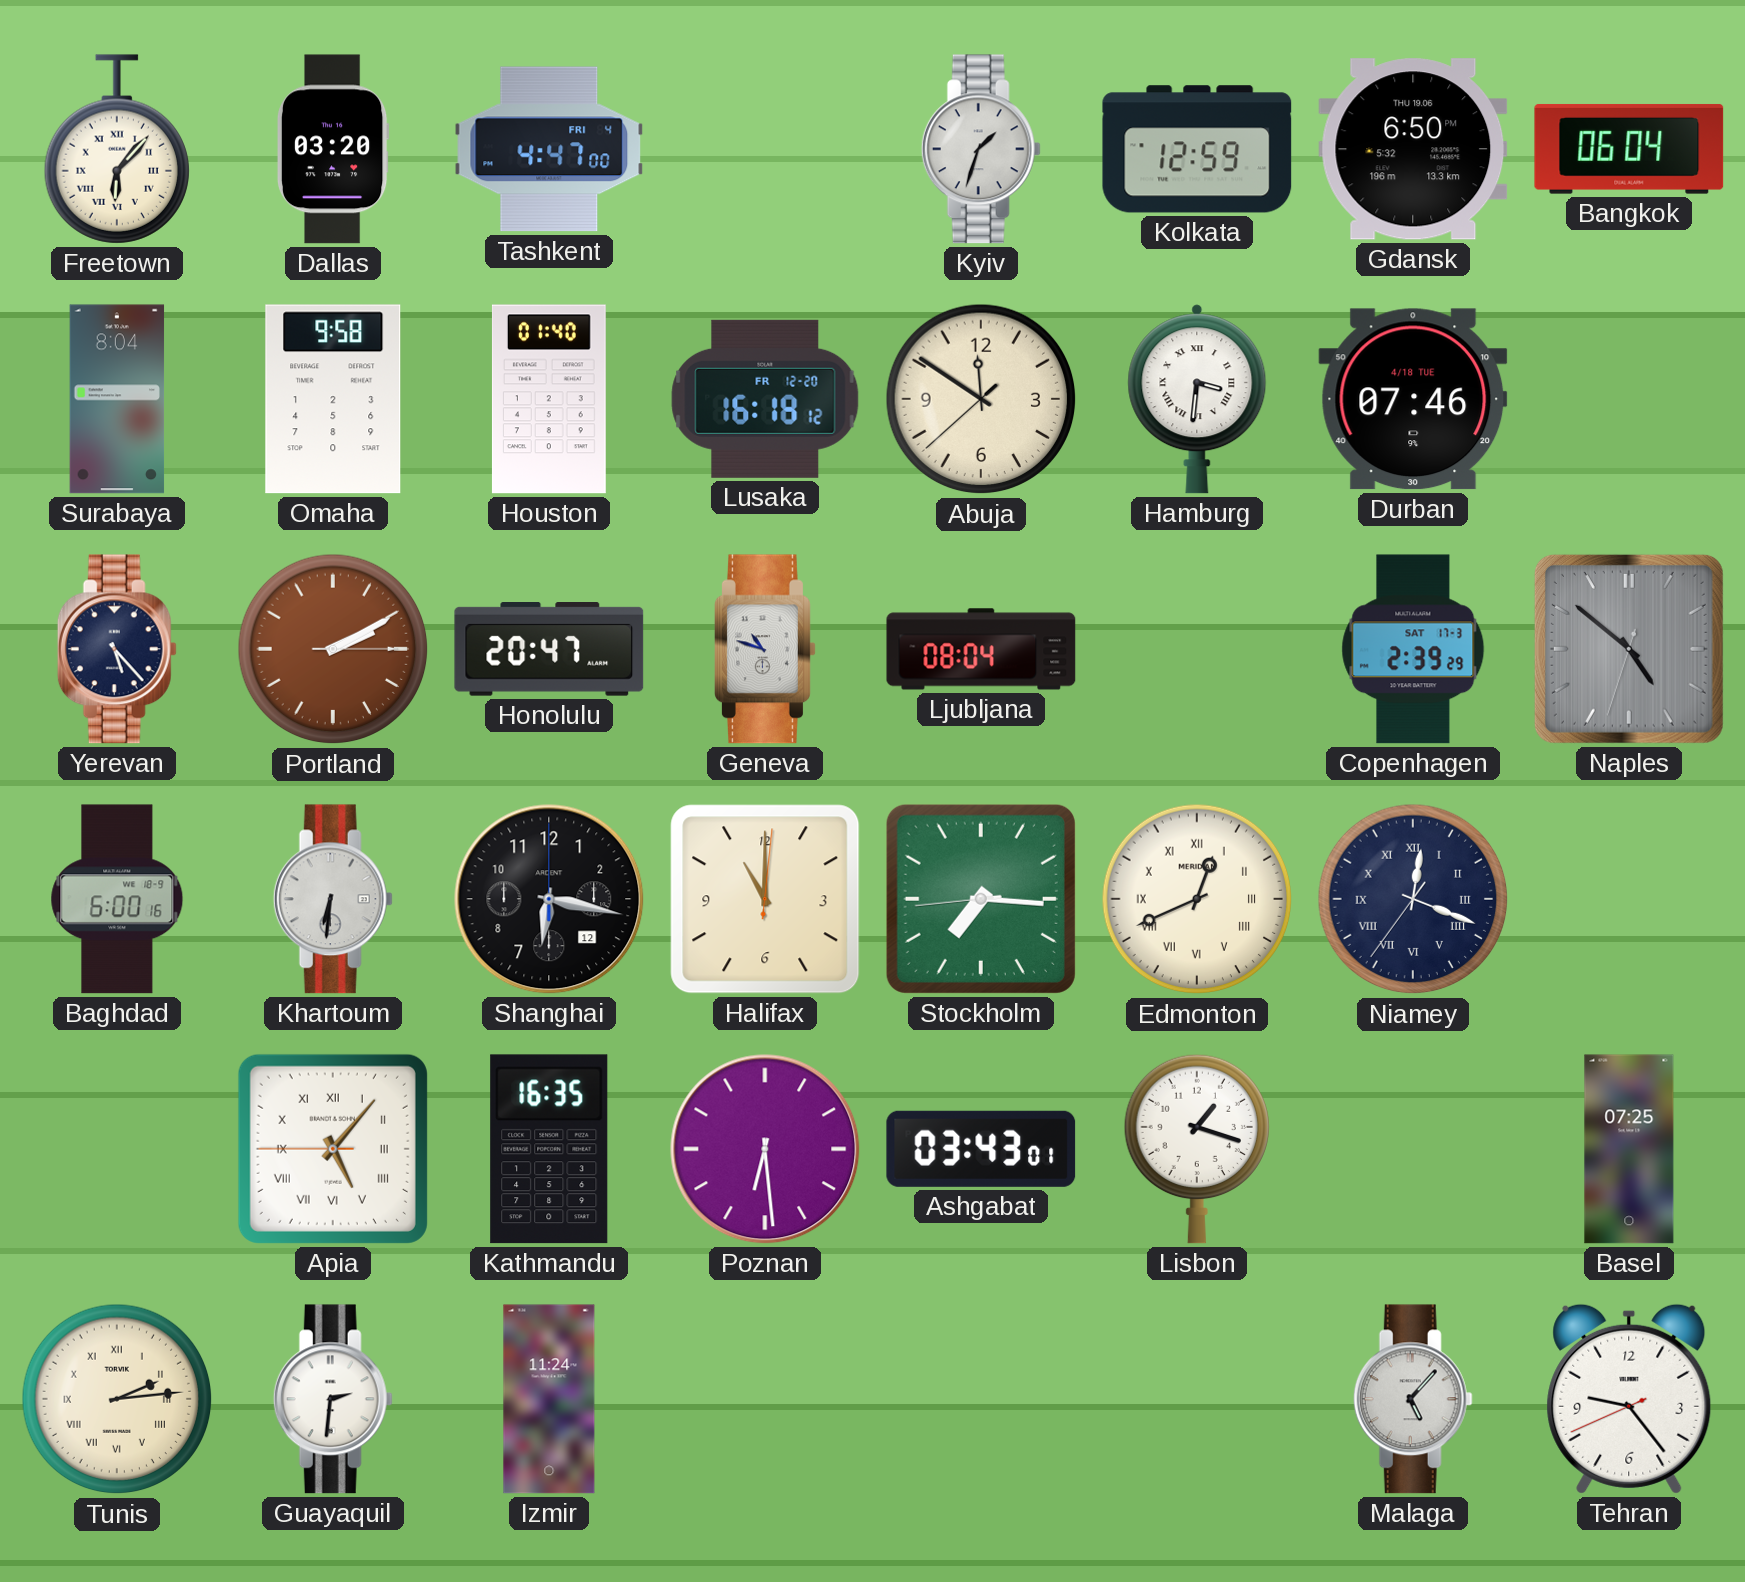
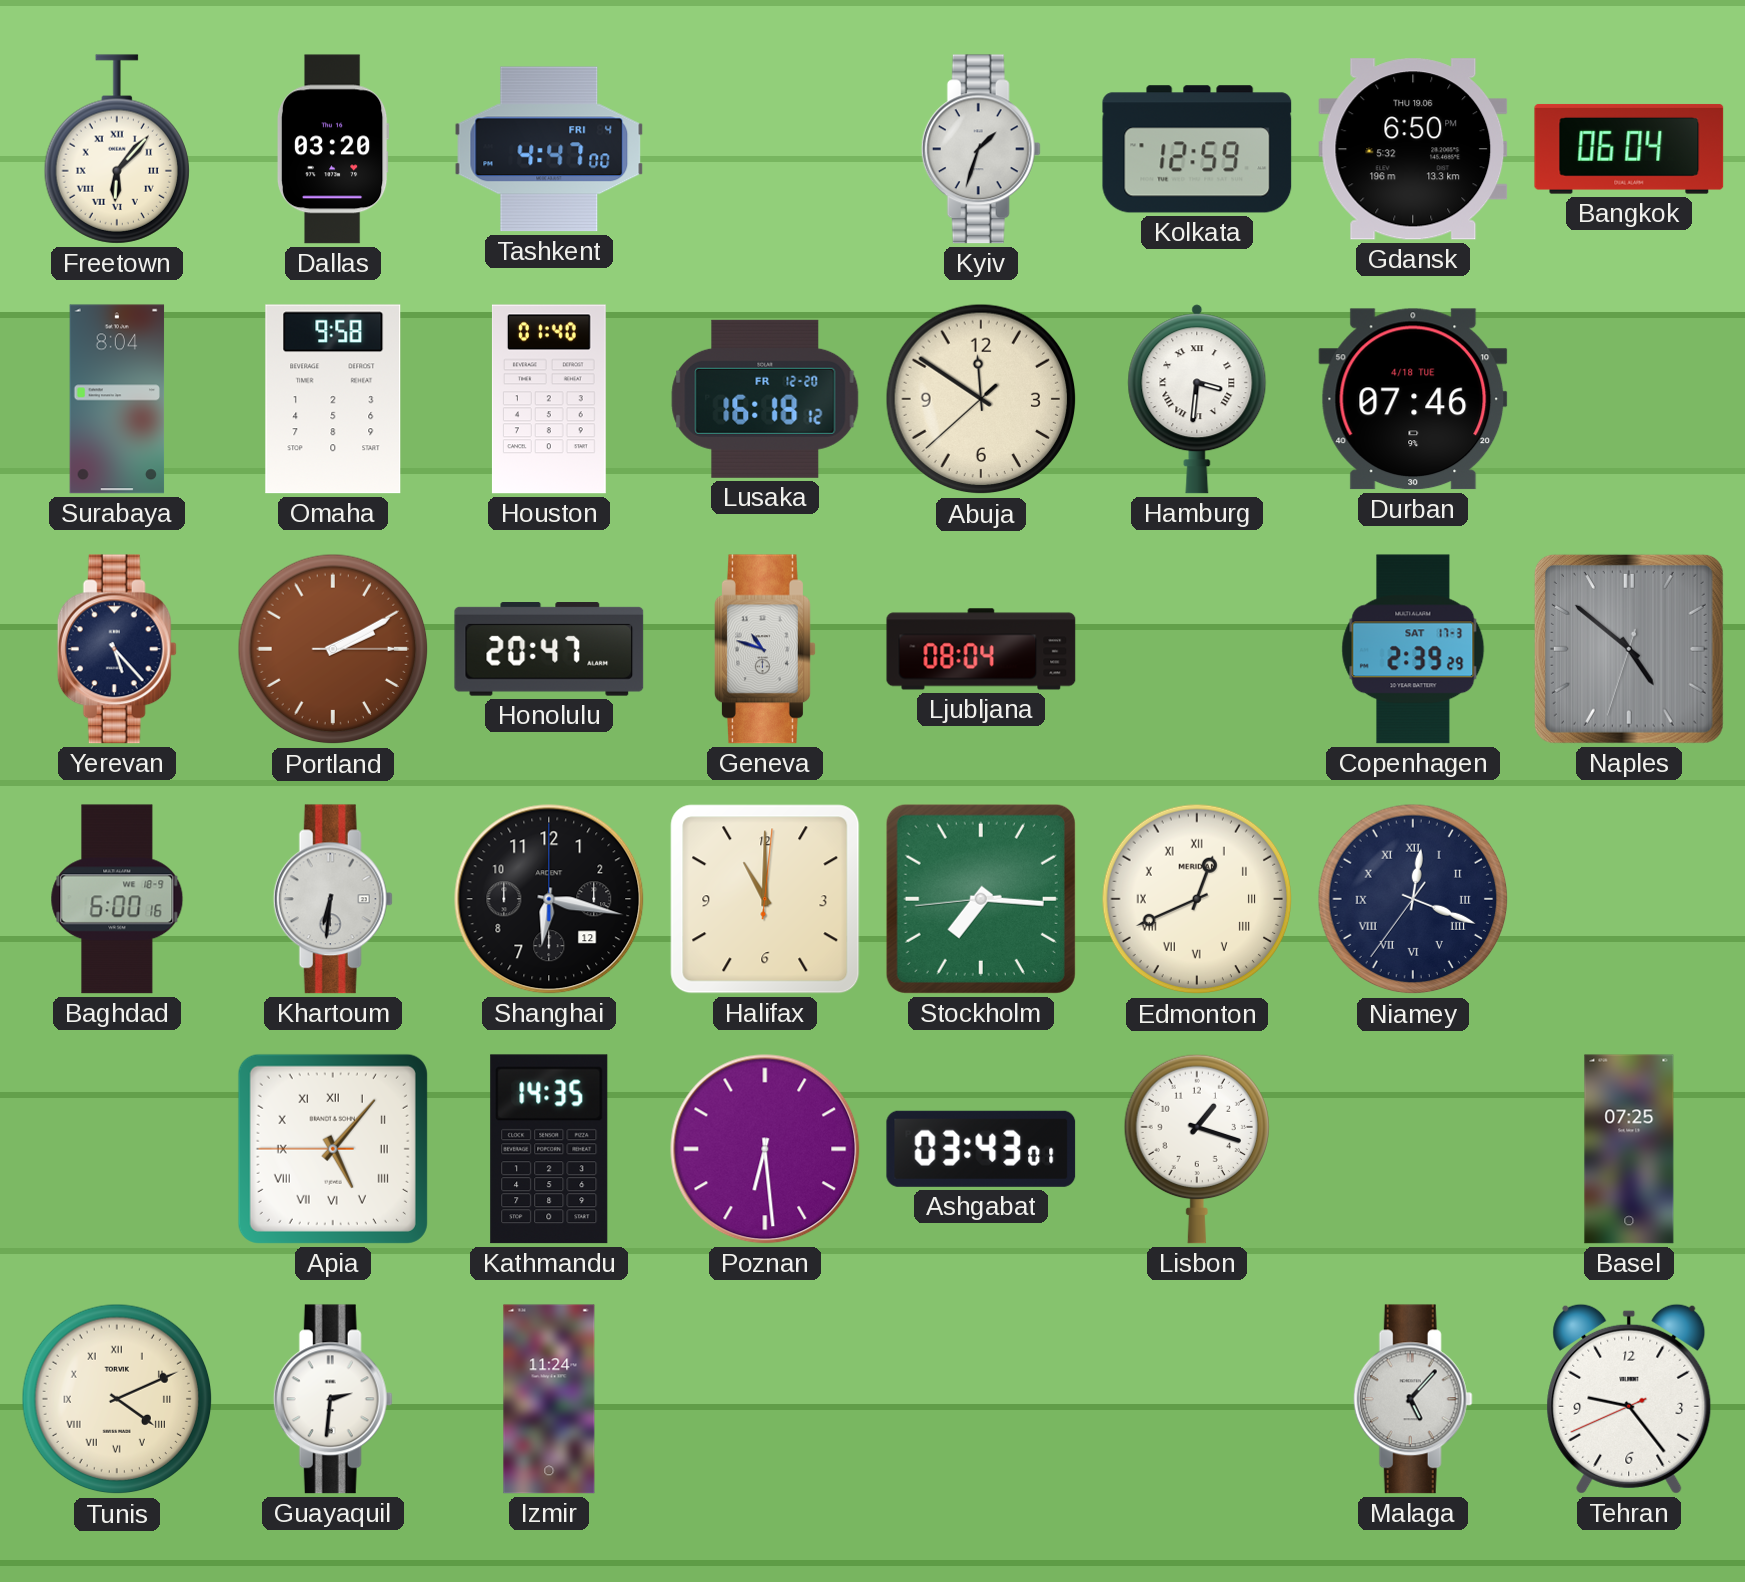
Kathmandu: 16:35 -> 14:35 (549, 1149)
Tunis: 2:14 -> 4:11 (117, 1399)
